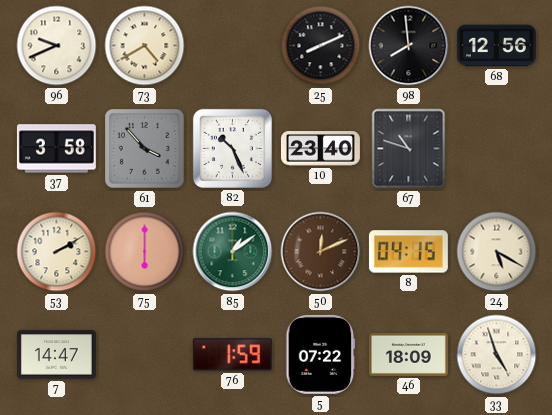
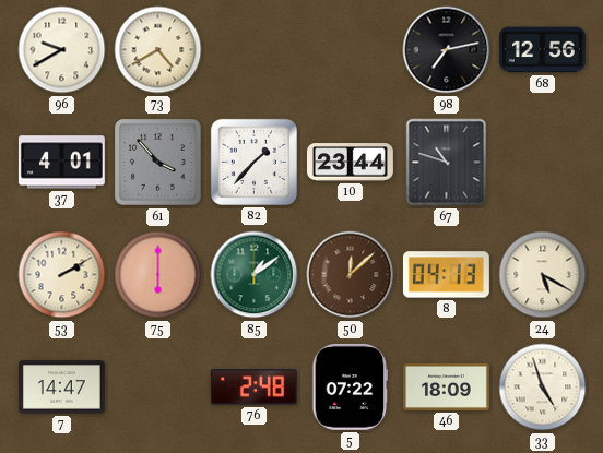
96: 9:41 -> 9:40 (62, 50)
25: 8:11 -> none (321, 46)
98: 7:59 -> 7:13 (447, 50)
37: 3:58 -> 4:01 (61, 163)
82: 10:26 -> 1:37 (253, 162)
10: 23:40 -> 23:44 (350, 163)
50: 12:11 -> 12:08 (351, 275)
8: 04:15 -> 04:13 (446, 275)
76: 1:59 -> 2:48 (253, 388)
